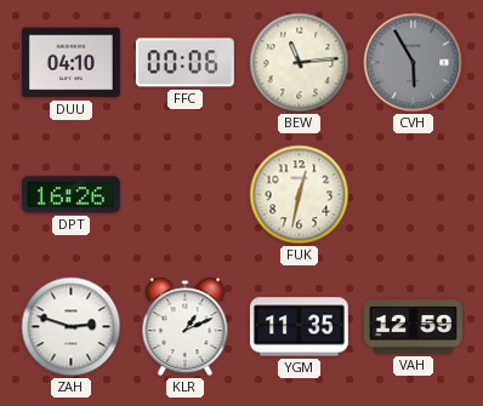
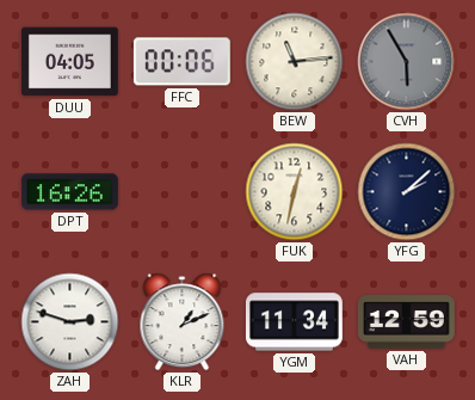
DUU: 04:10 -> 04:05 (69, 62)
YFG: none -> 2:08 (407, 192)
YGM: 11:35 -> 11:34 (294, 322)
